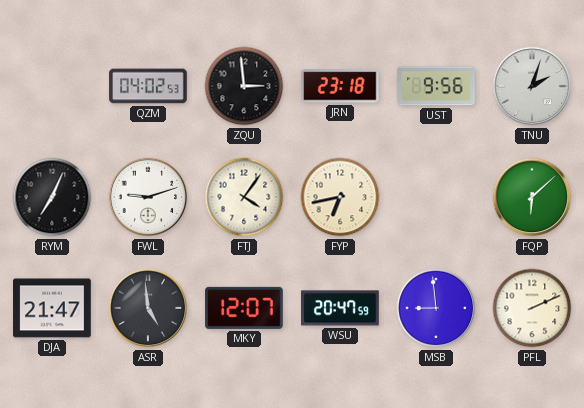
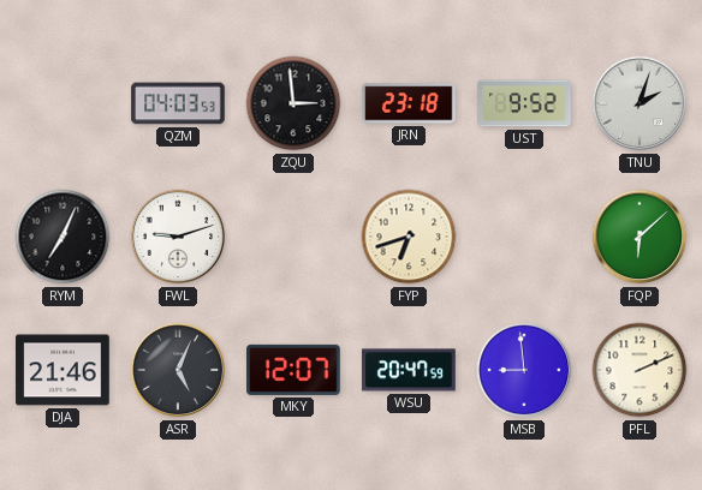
QZM: 04:02 -> 04:03 (178, 103)
UST: 9:56 -> 9:52 (524, 103)
FTJ: 4:06 -> none (244, 197)
FYP: 6:43 -> 6:42 (409, 237)
DJA: 21:47 -> 21:46 (63, 370)
ASR: 4:59 -> 5:04 (178, 370)
